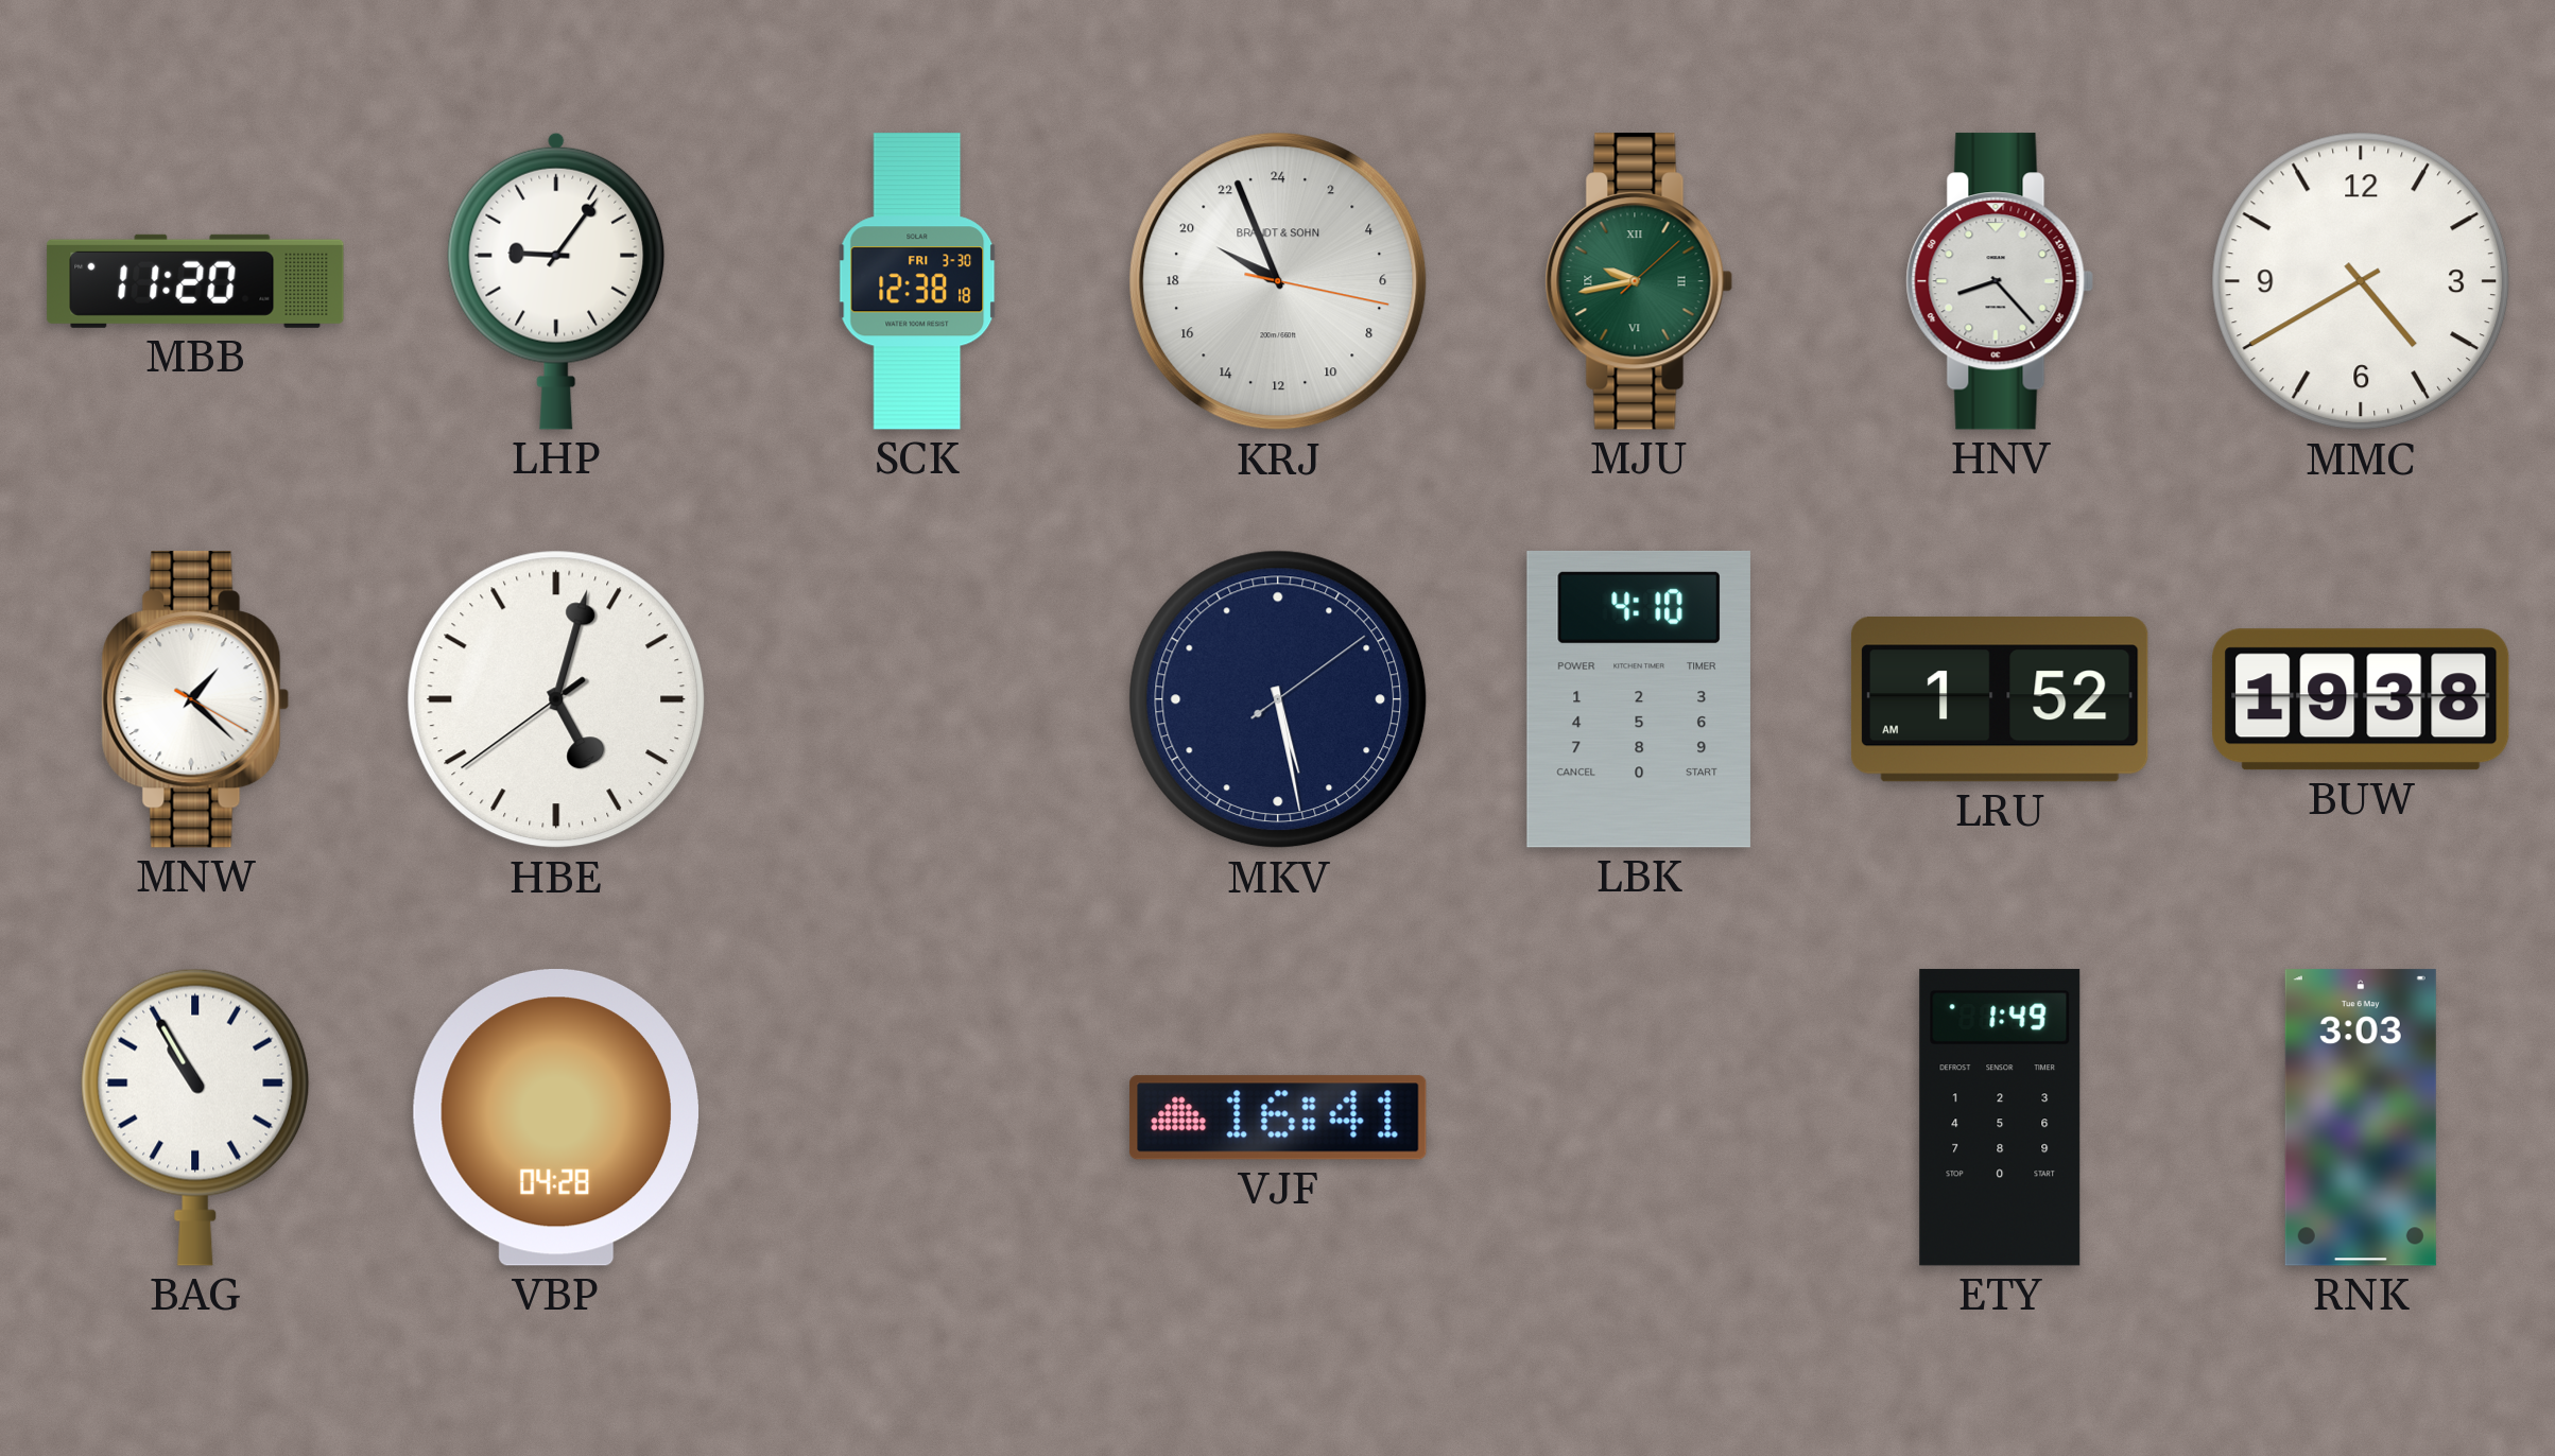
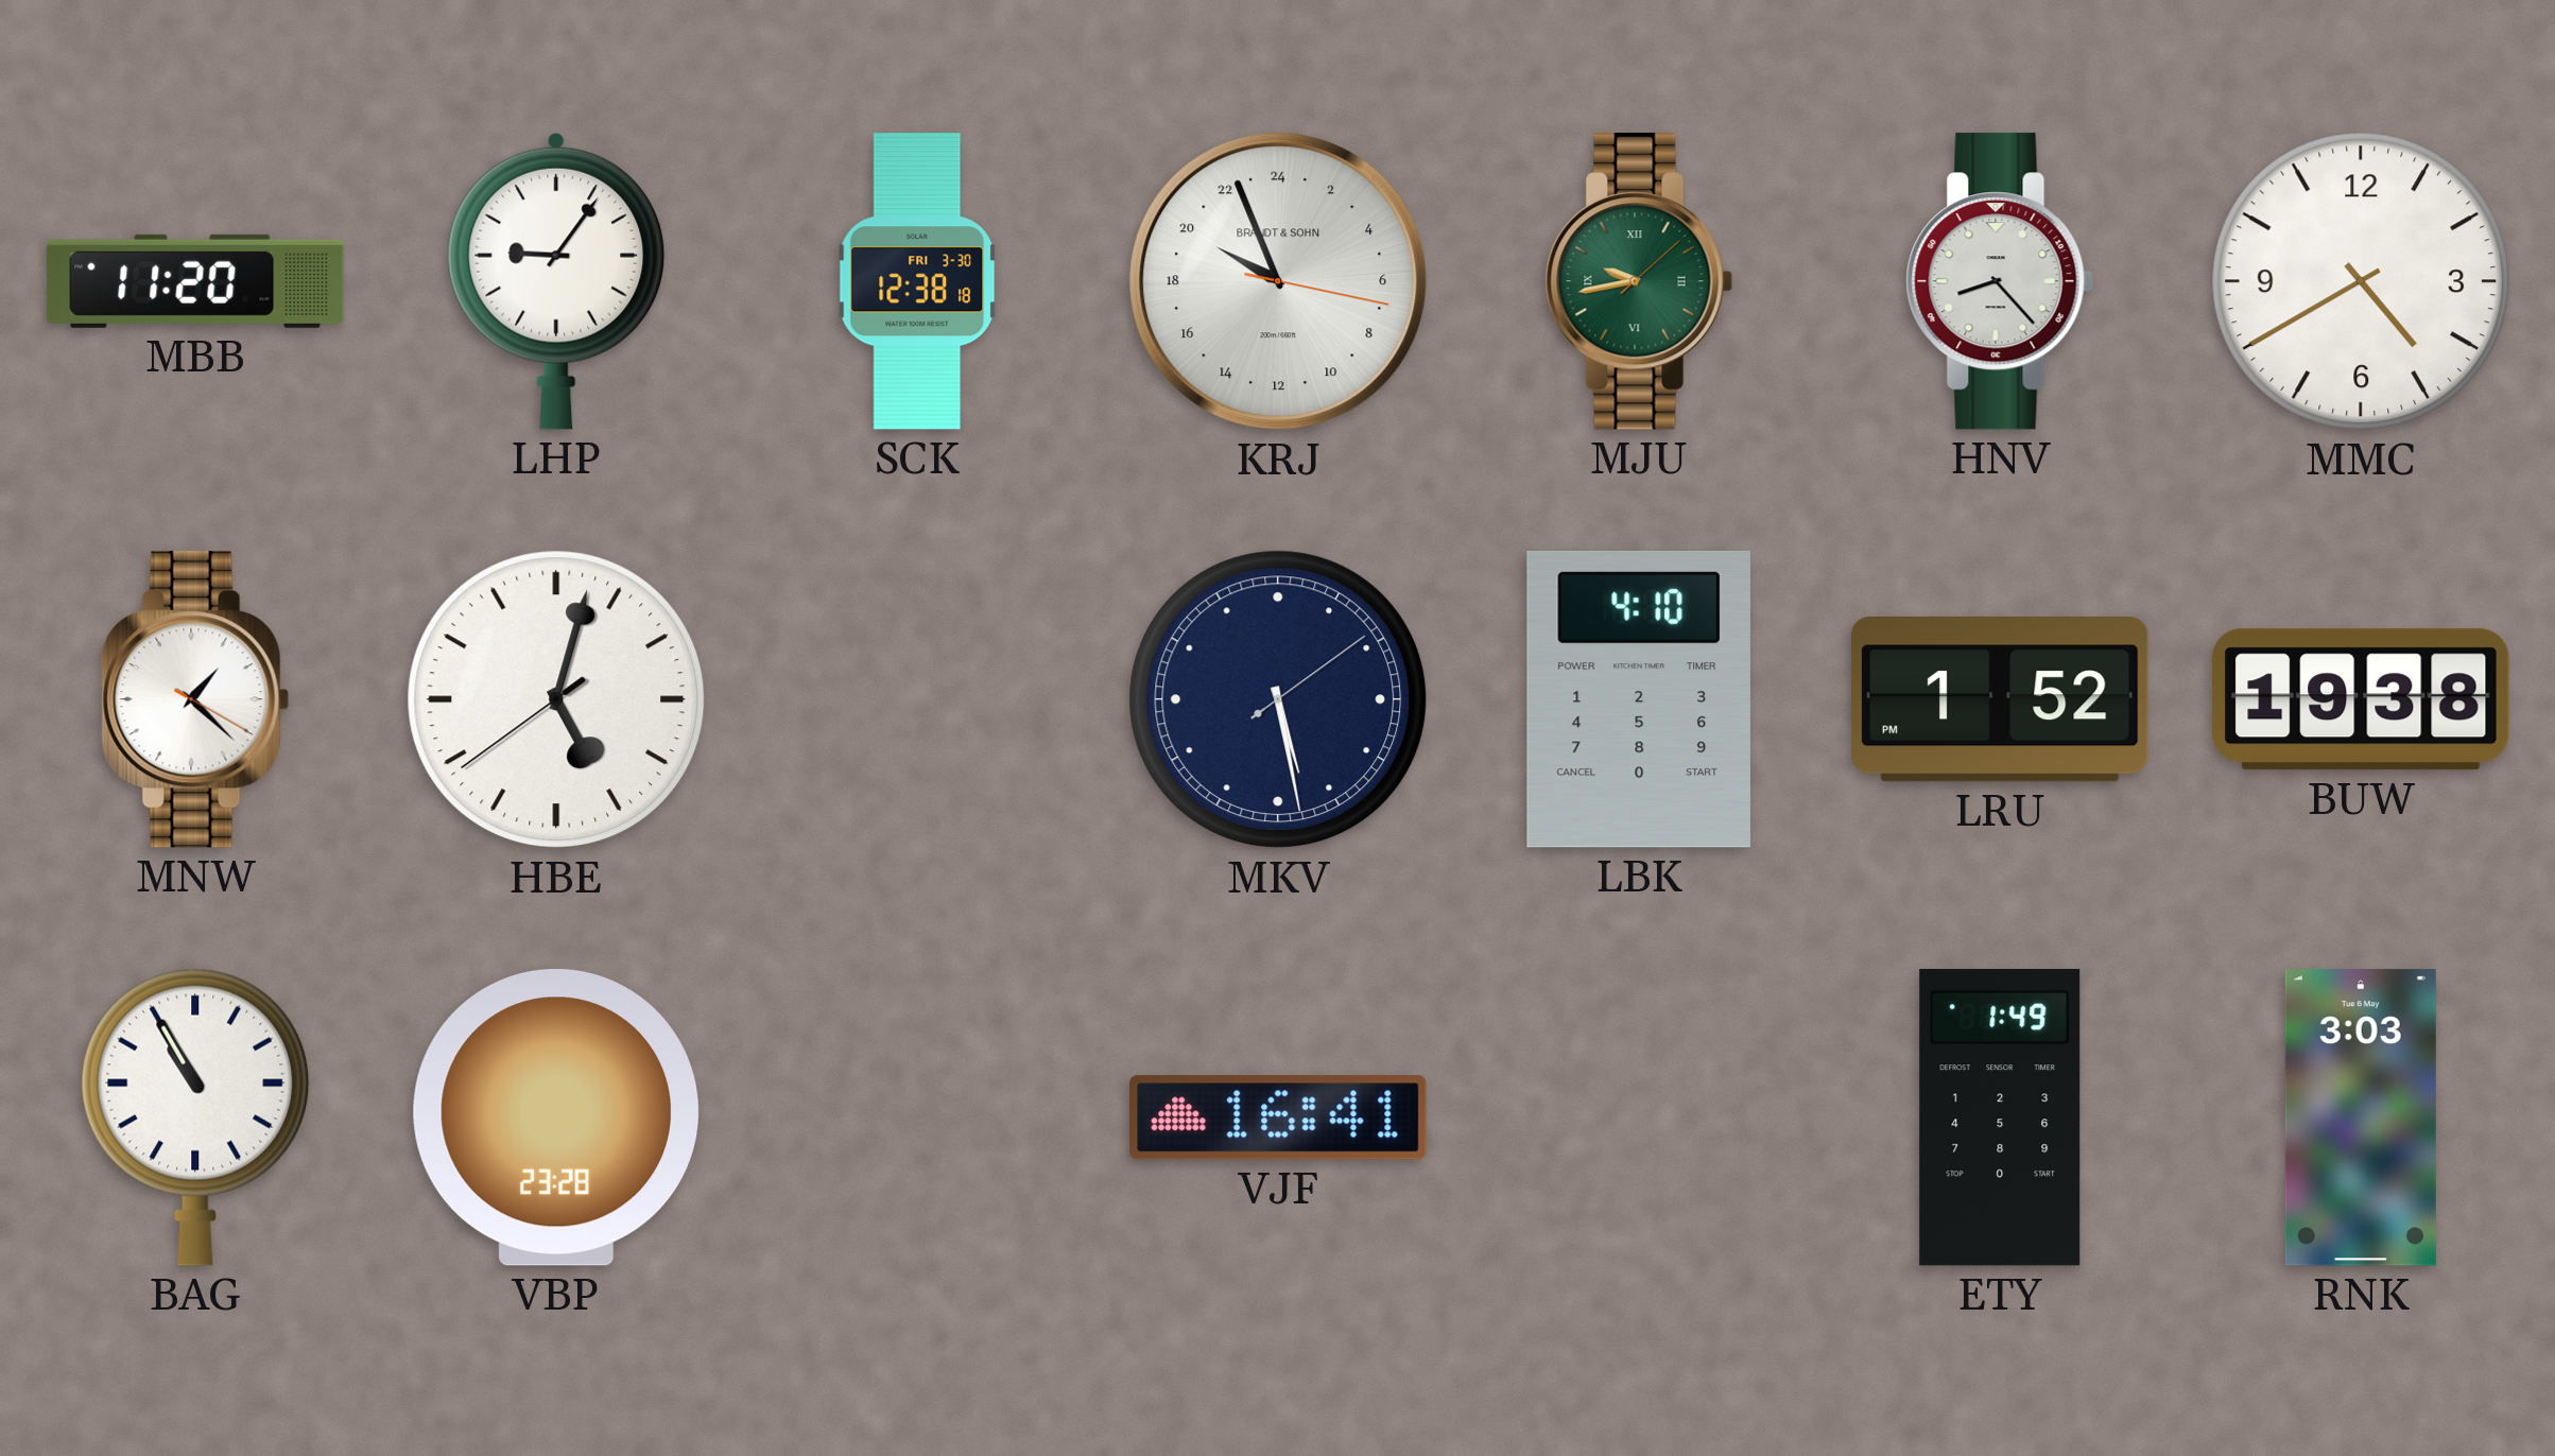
LRU: 1:52 AM -> 1:52 PM (2000, 700)
VBP: 04:28 -> 23:28 (556, 1119)
